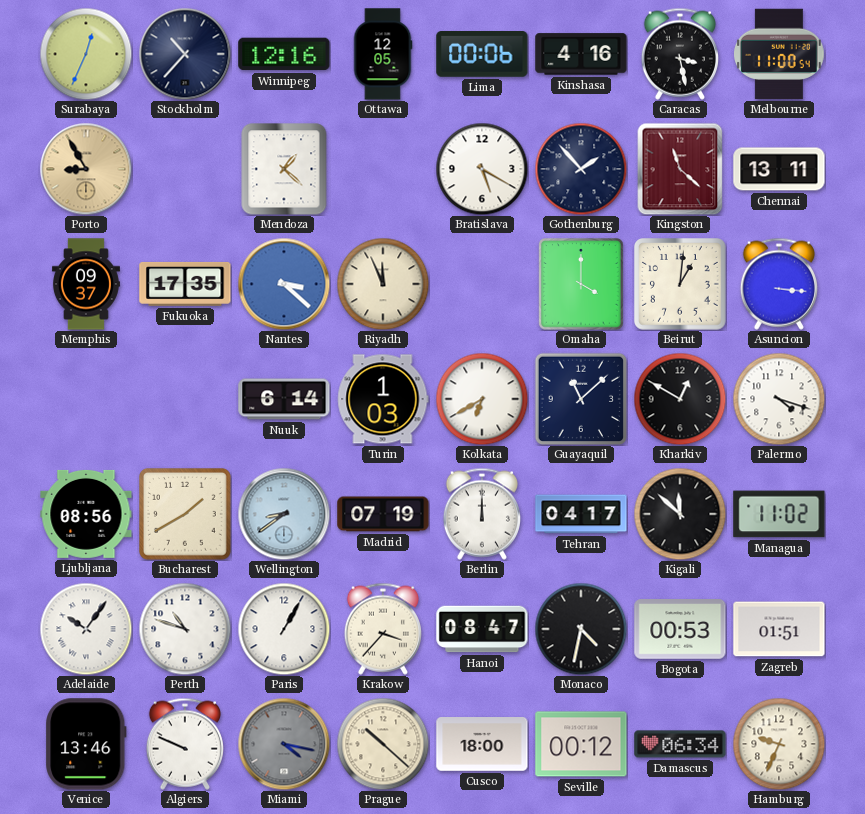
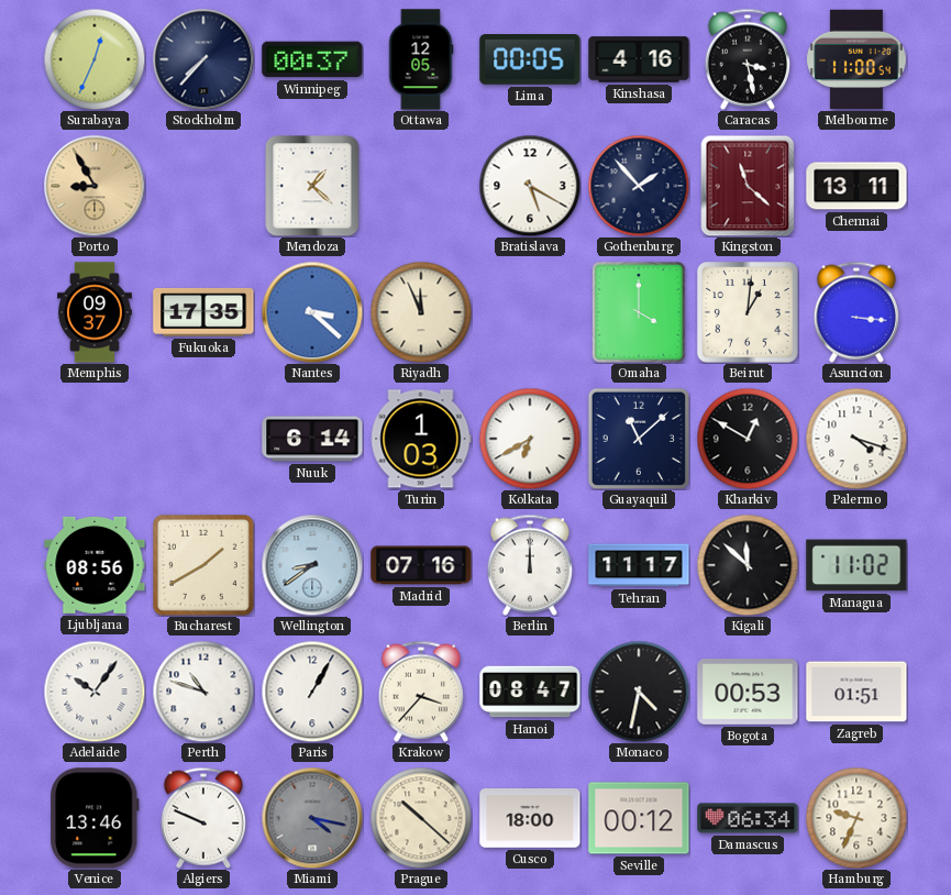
Stockholm: 10:37 -> 7:37 (203, 59)
Winnipeg: 12:16 -> 00:37 (312, 59)
Lima: 00:06 -> 00:05 (530, 60)
Madrid: 07:19 -> 07:16 (421, 565)
Tehran: 04:17 -> 11:17 (639, 565)
